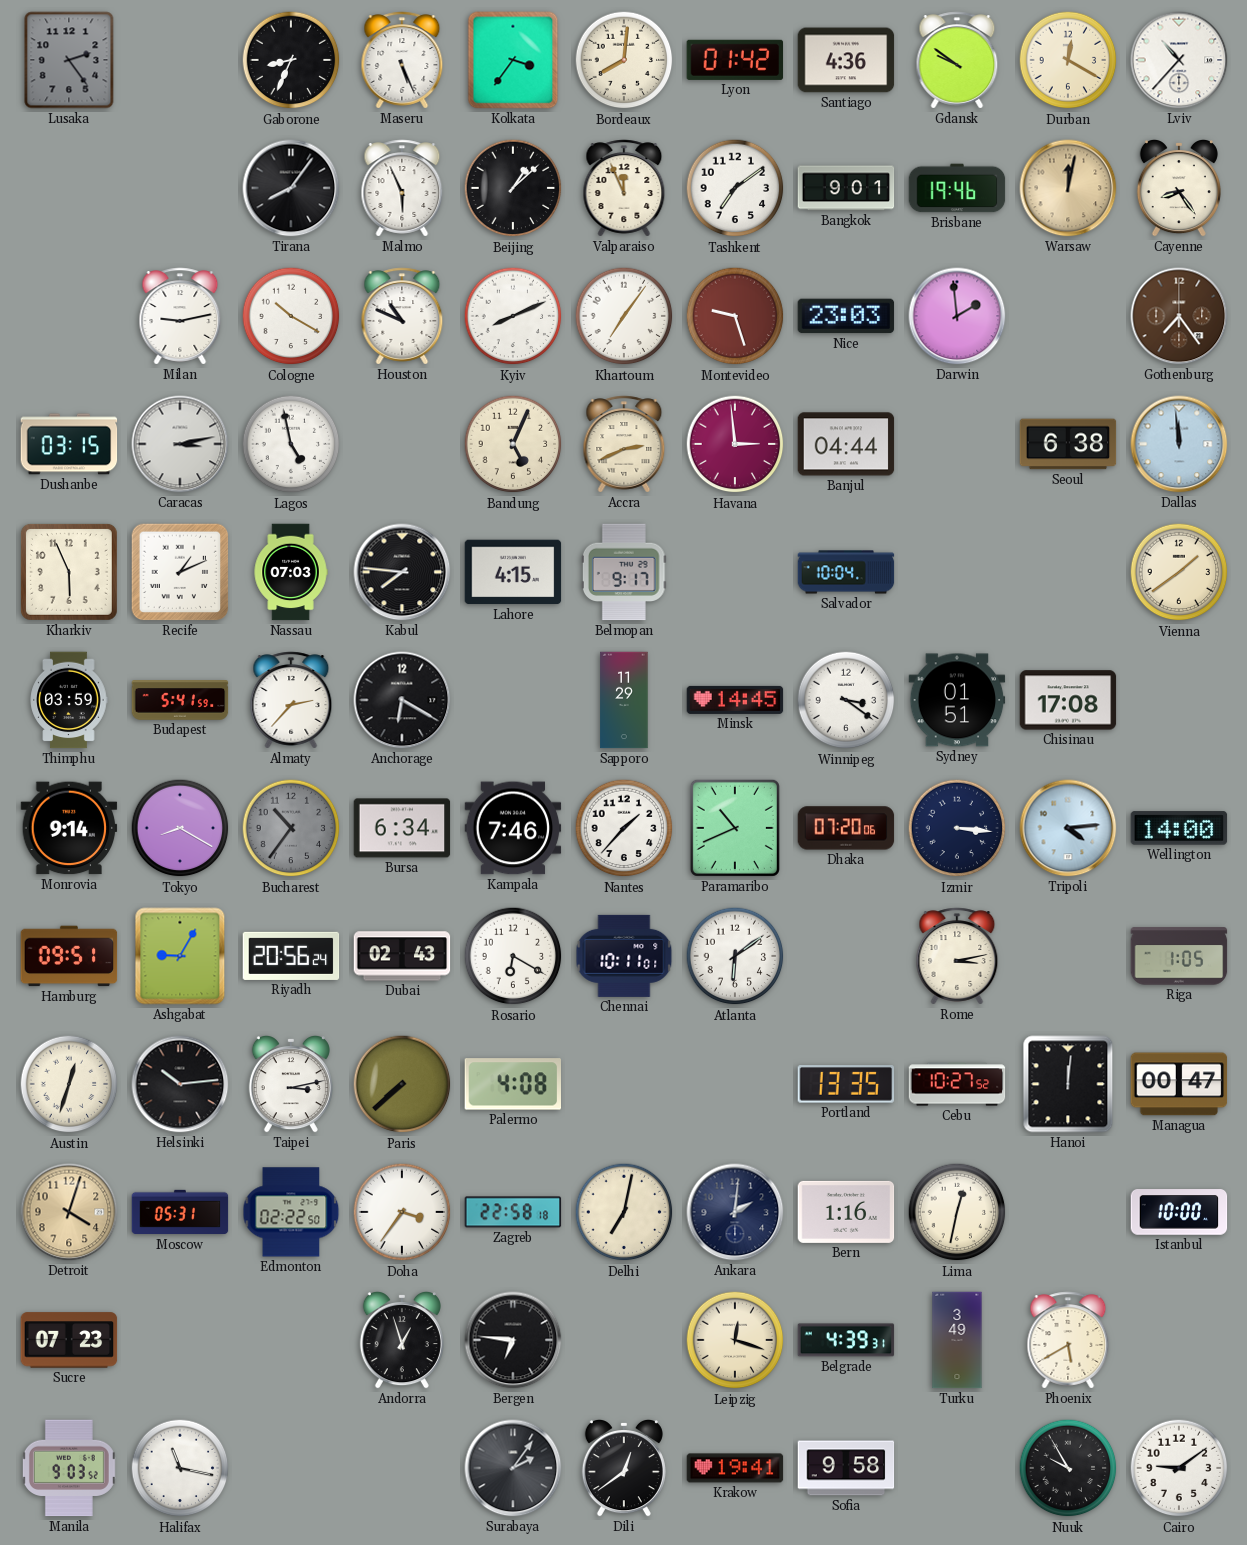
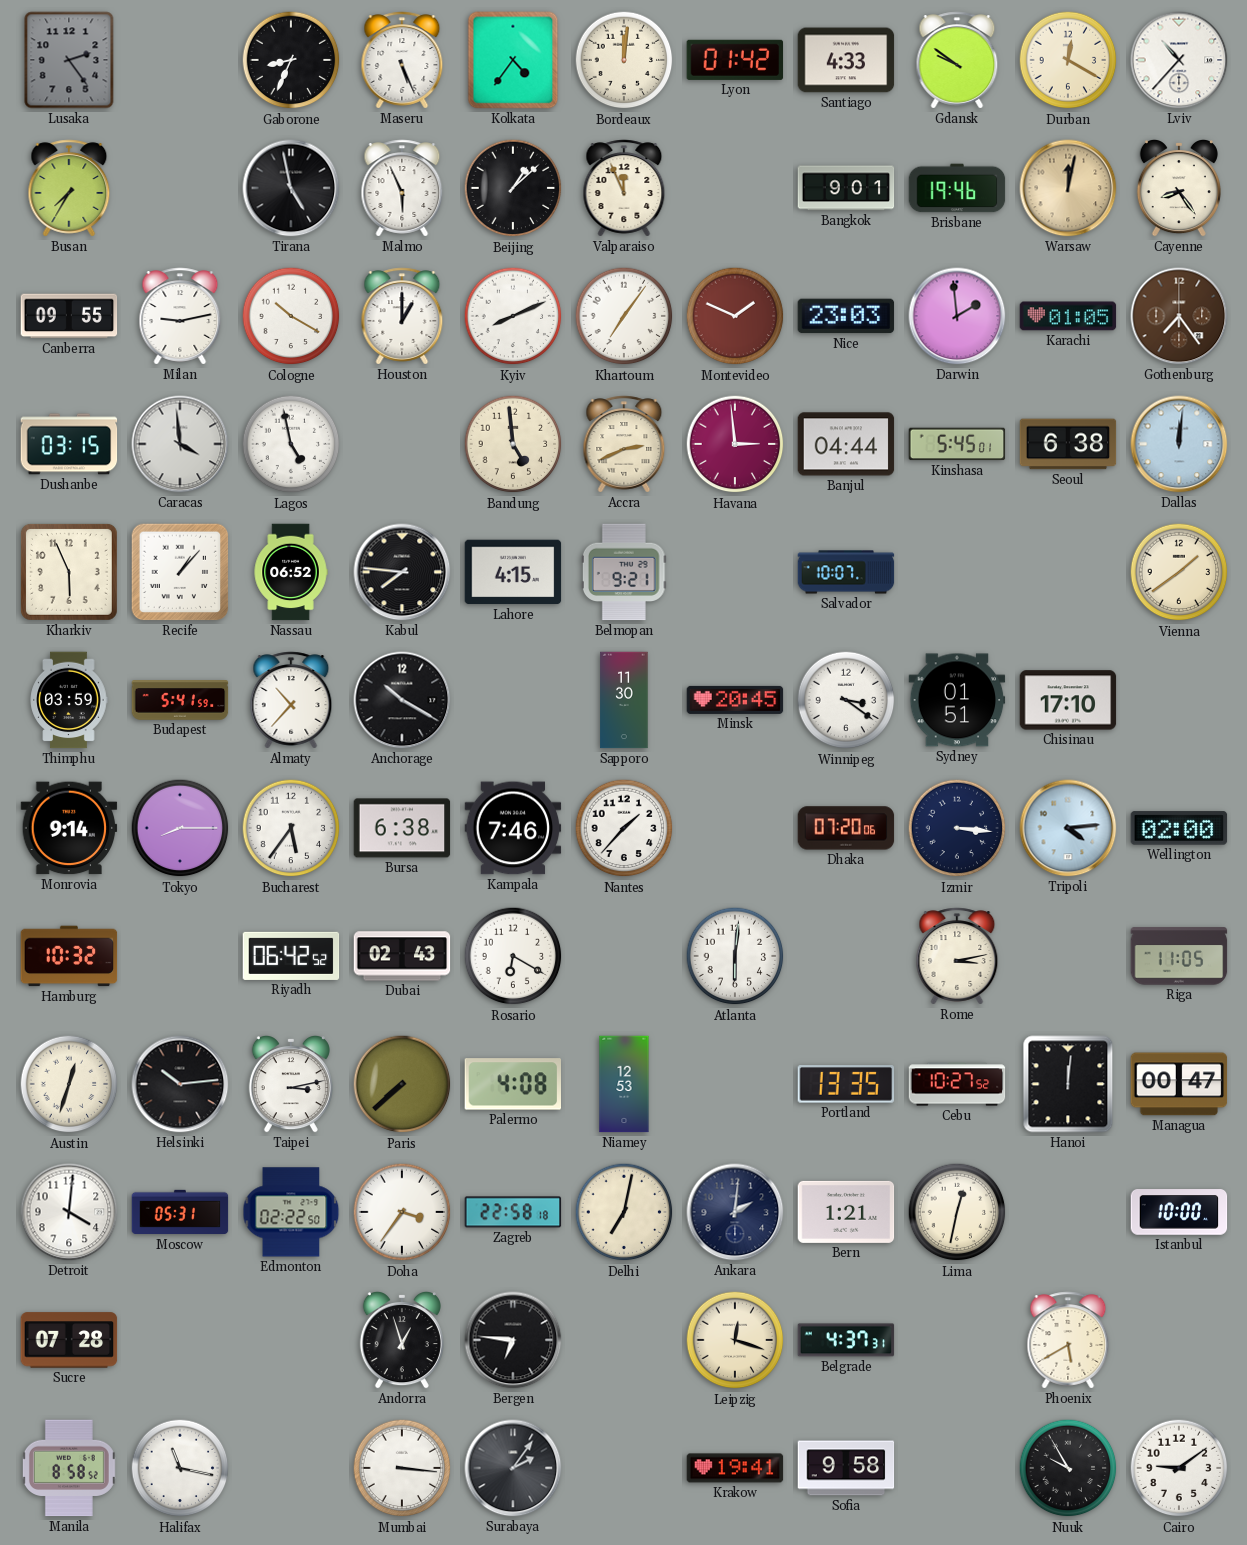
Kolkata: 3:36 -> 4:36 (513, 60)
Bordeaux: 8:01 -> 12:01 (624, 60)
Santiago: 4:36 -> 4:33 (846, 60)
Busan: none -> 7:35 (69, 188)
Tirana: 8:06 -> 4:58 (291, 188)
Tashkent: 7:09 -> none (735, 188)
Canberra: none -> 09:55 (69, 316)
Houston: 10:49 -> 1:00 (402, 316)
Montevideo: 9:27 -> 1:49 (735, 316)
Karachi: none -> 01:05 (1068, 316)
Caracas: 3:13 -> 3:59 (180, 444)
Bandung: 5:04 -> 4:59 (513, 444)
Kinshasa: none -> 5:45 (957, 444)
Dallas: 11:59 -> 12:01 (1179, 444)
Recife: 1:11 -> 1:07 (180, 572)
Nassau: 07:03 -> 06:52 (291, 572)
Belmopan: 9:17 -> 9:21 (624, 572)
Salvador: 10:04 -> 10:07 (846, 572)
Almaty: 2:37 -> 10:37 (291, 700)
Anchorage: 6:20 -> 10:20 (402, 700)
Sapporo: 11:29 -> 11:30 (624, 700)
Minsk: 14:45 -> 20:45 (735, 700)
Chisinau: 17:08 -> 17:10 (1068, 700)
Tokyo: 8:20 -> 8:15 (180, 828)
Bucharest: 10:36 -> 5:36 (291, 828)
Bucharest dial: grey -> white (291, 828)
Bursa: 6:34 -> 6:38 (402, 828)
Paramaribo: 10:41 -> none (735, 828)
Wellington: 14:00 -> 02:00 (1179, 828)
Hamburg: 09:51 -> 10:32 (69, 956)
Ashgabat: 9:05 -> none (180, 956)
Riyadh: 20:56 -> 06:42 (291, 956)
Chennai: 10:11 -> none (624, 956)
Atlanta: 6:09 -> 6:01 (735, 956)
Riga: 1:05 -> 11:05 (1179, 956)
Niamey: none -> 12:53 (624, 1084)
Detroit: 4:03 -> 4:01 (69, 1212)
Detroit dial: champagne -> white (69, 1212)
Bern: 1:16 -> 1:21 (846, 1212)
Sucre: 07:23 -> 07:28 (69, 1340)
Belgrade: 4:39 -> 4:37 (846, 1340)
Turku: 3:49 -> none (957, 1340)
Manila: 9:03 -> 8:58 (69, 1468)
Mumbai: none -> 3:16 (402, 1468)
Dili: 12:39 -> none (624, 1469)
